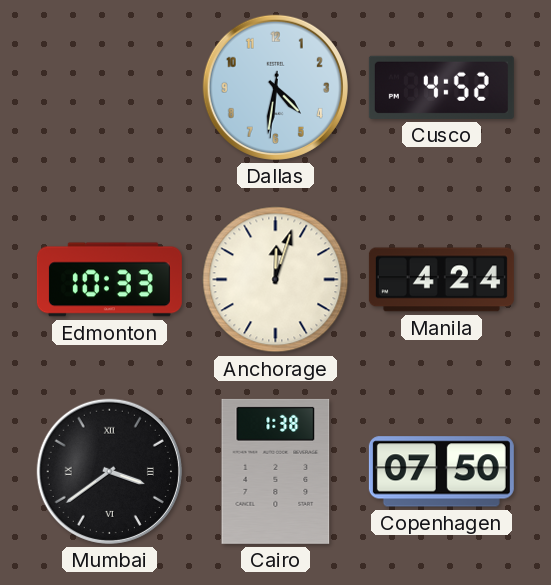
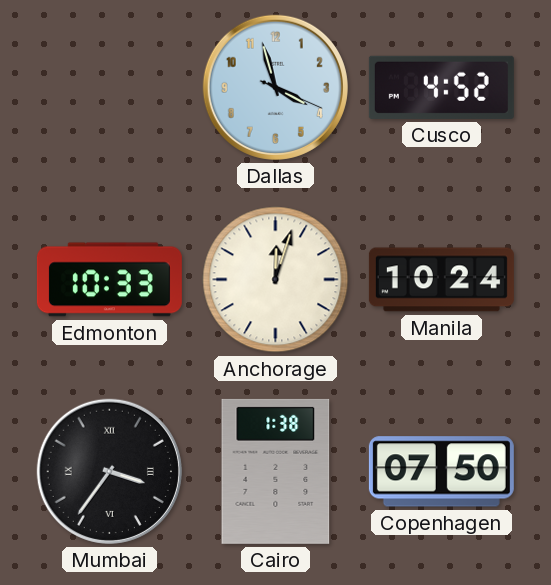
Dallas: 4:31 -> 3:57 (275, 87)
Manila: 4:24 -> 10:24 (441, 280)
Mumbai: 3:39 -> 3:36 (109, 471)
